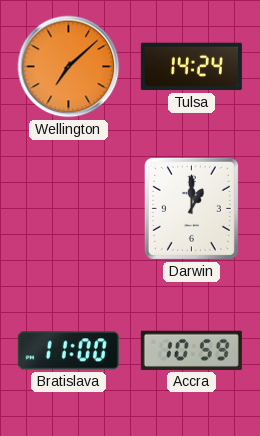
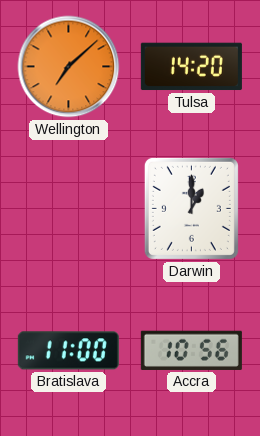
Tulsa: 14:24 -> 14:20 (191, 67)
Accra: 10:59 -> 10:56 (191, 350)
